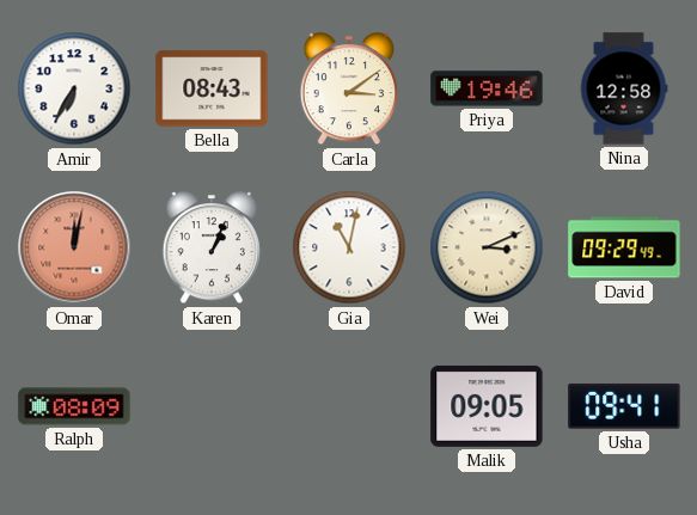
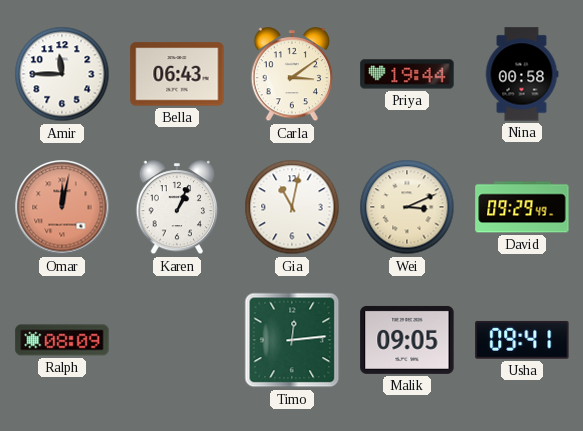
Amir: 6:35 -> 11:45 (62, 74)
Bella: 08:43 -> 06:43 (177, 74)
Priya: 19:46 -> 19:44 (407, 74)
Nina: 12:58 -> 00:58 (522, 74)
Timo: none -> 12:14 (292, 340)
